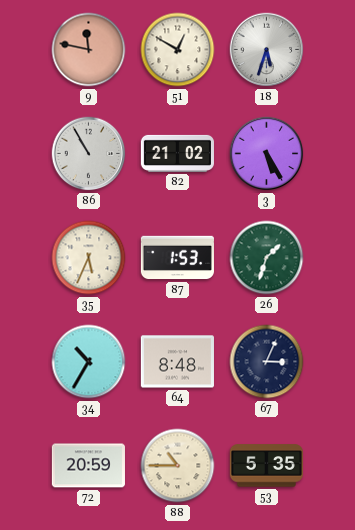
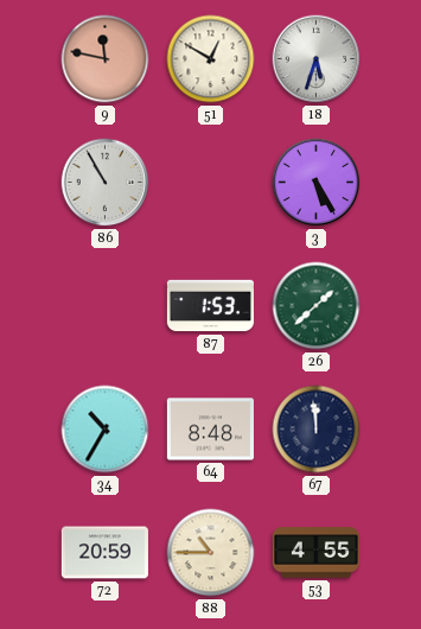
82: 21:02 -> none (177, 153)
35: 5:34 -> none (89, 258)
26: 1:33 -> 1:38 (317, 306)
67: 3:04 -> 11:59 (317, 430)
53: 5:35 -> 4:55 (315, 553)
